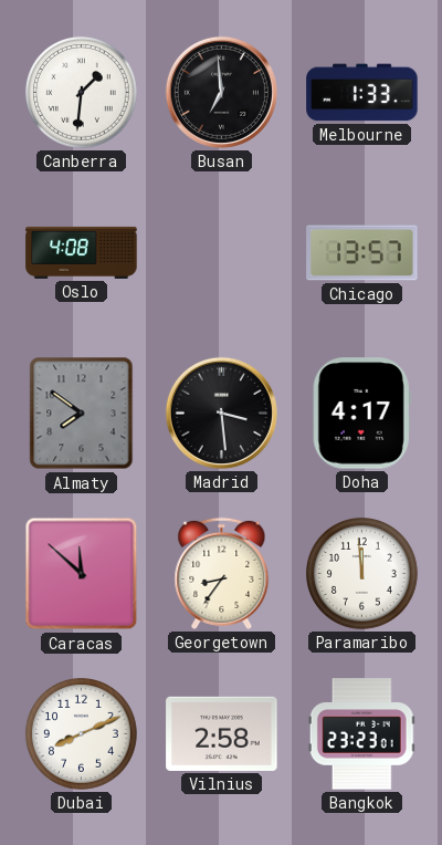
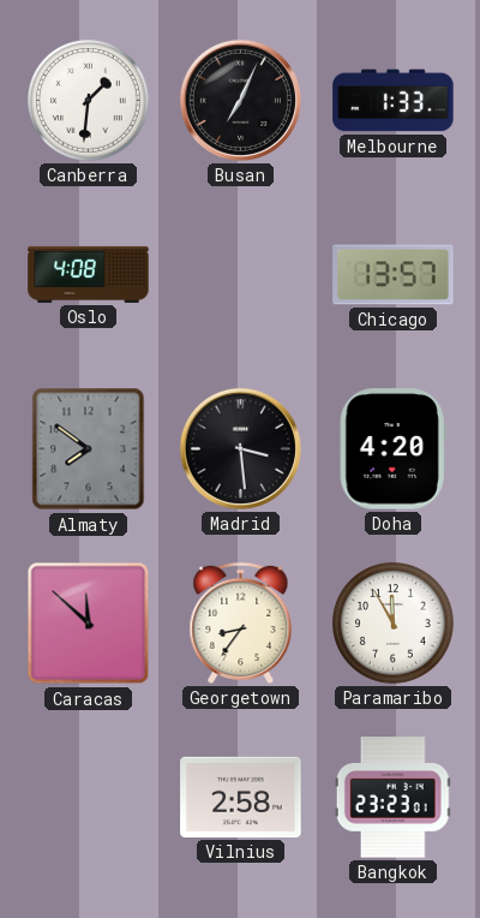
Busan: 6:59 -> 7:04 (240, 100)
Doha: 4:17 -> 4:20 (392, 449)
Paramaribo: 11:59 -> 11:55 (394, 624)
Dubai: 8:11 -> none (82, 734)
